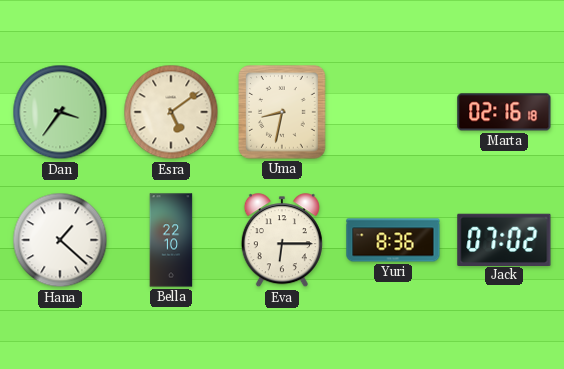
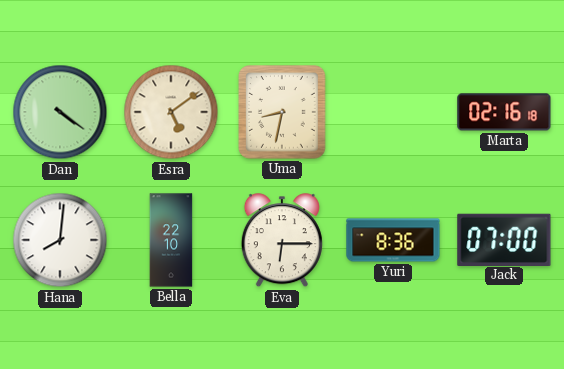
Dan: 3:36 -> 4:21 (60, 112)
Hana: 1:22 -> 8:01 (60, 240)
Jack: 07:02 -> 07:00 (504, 239)
